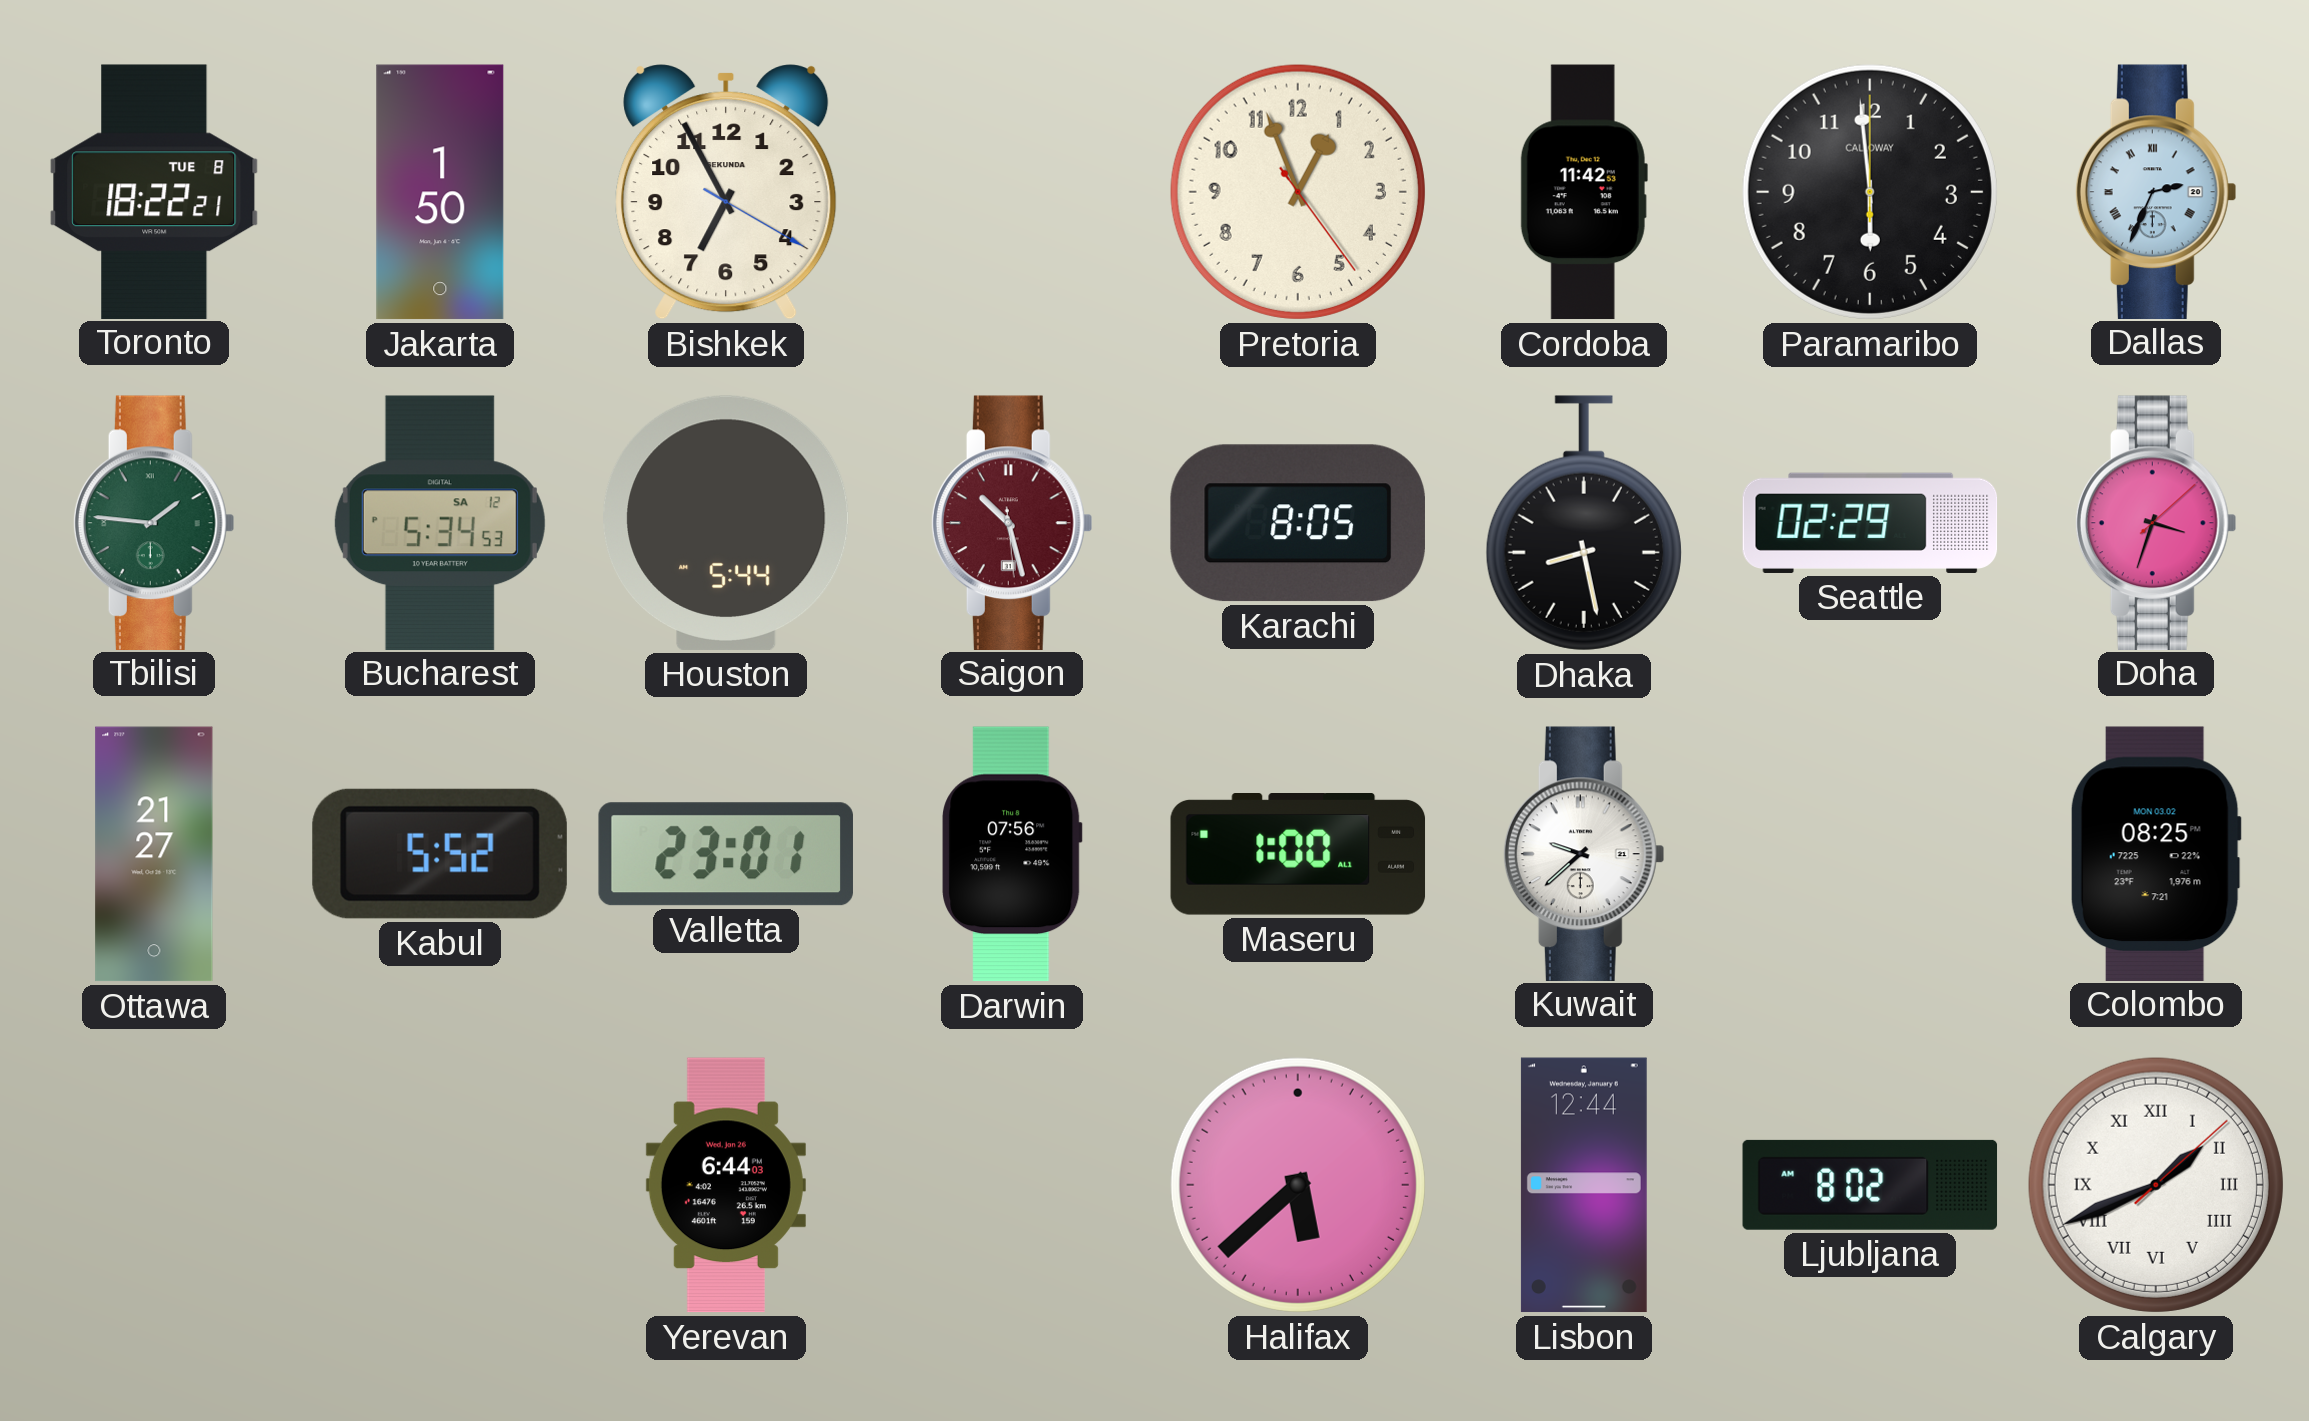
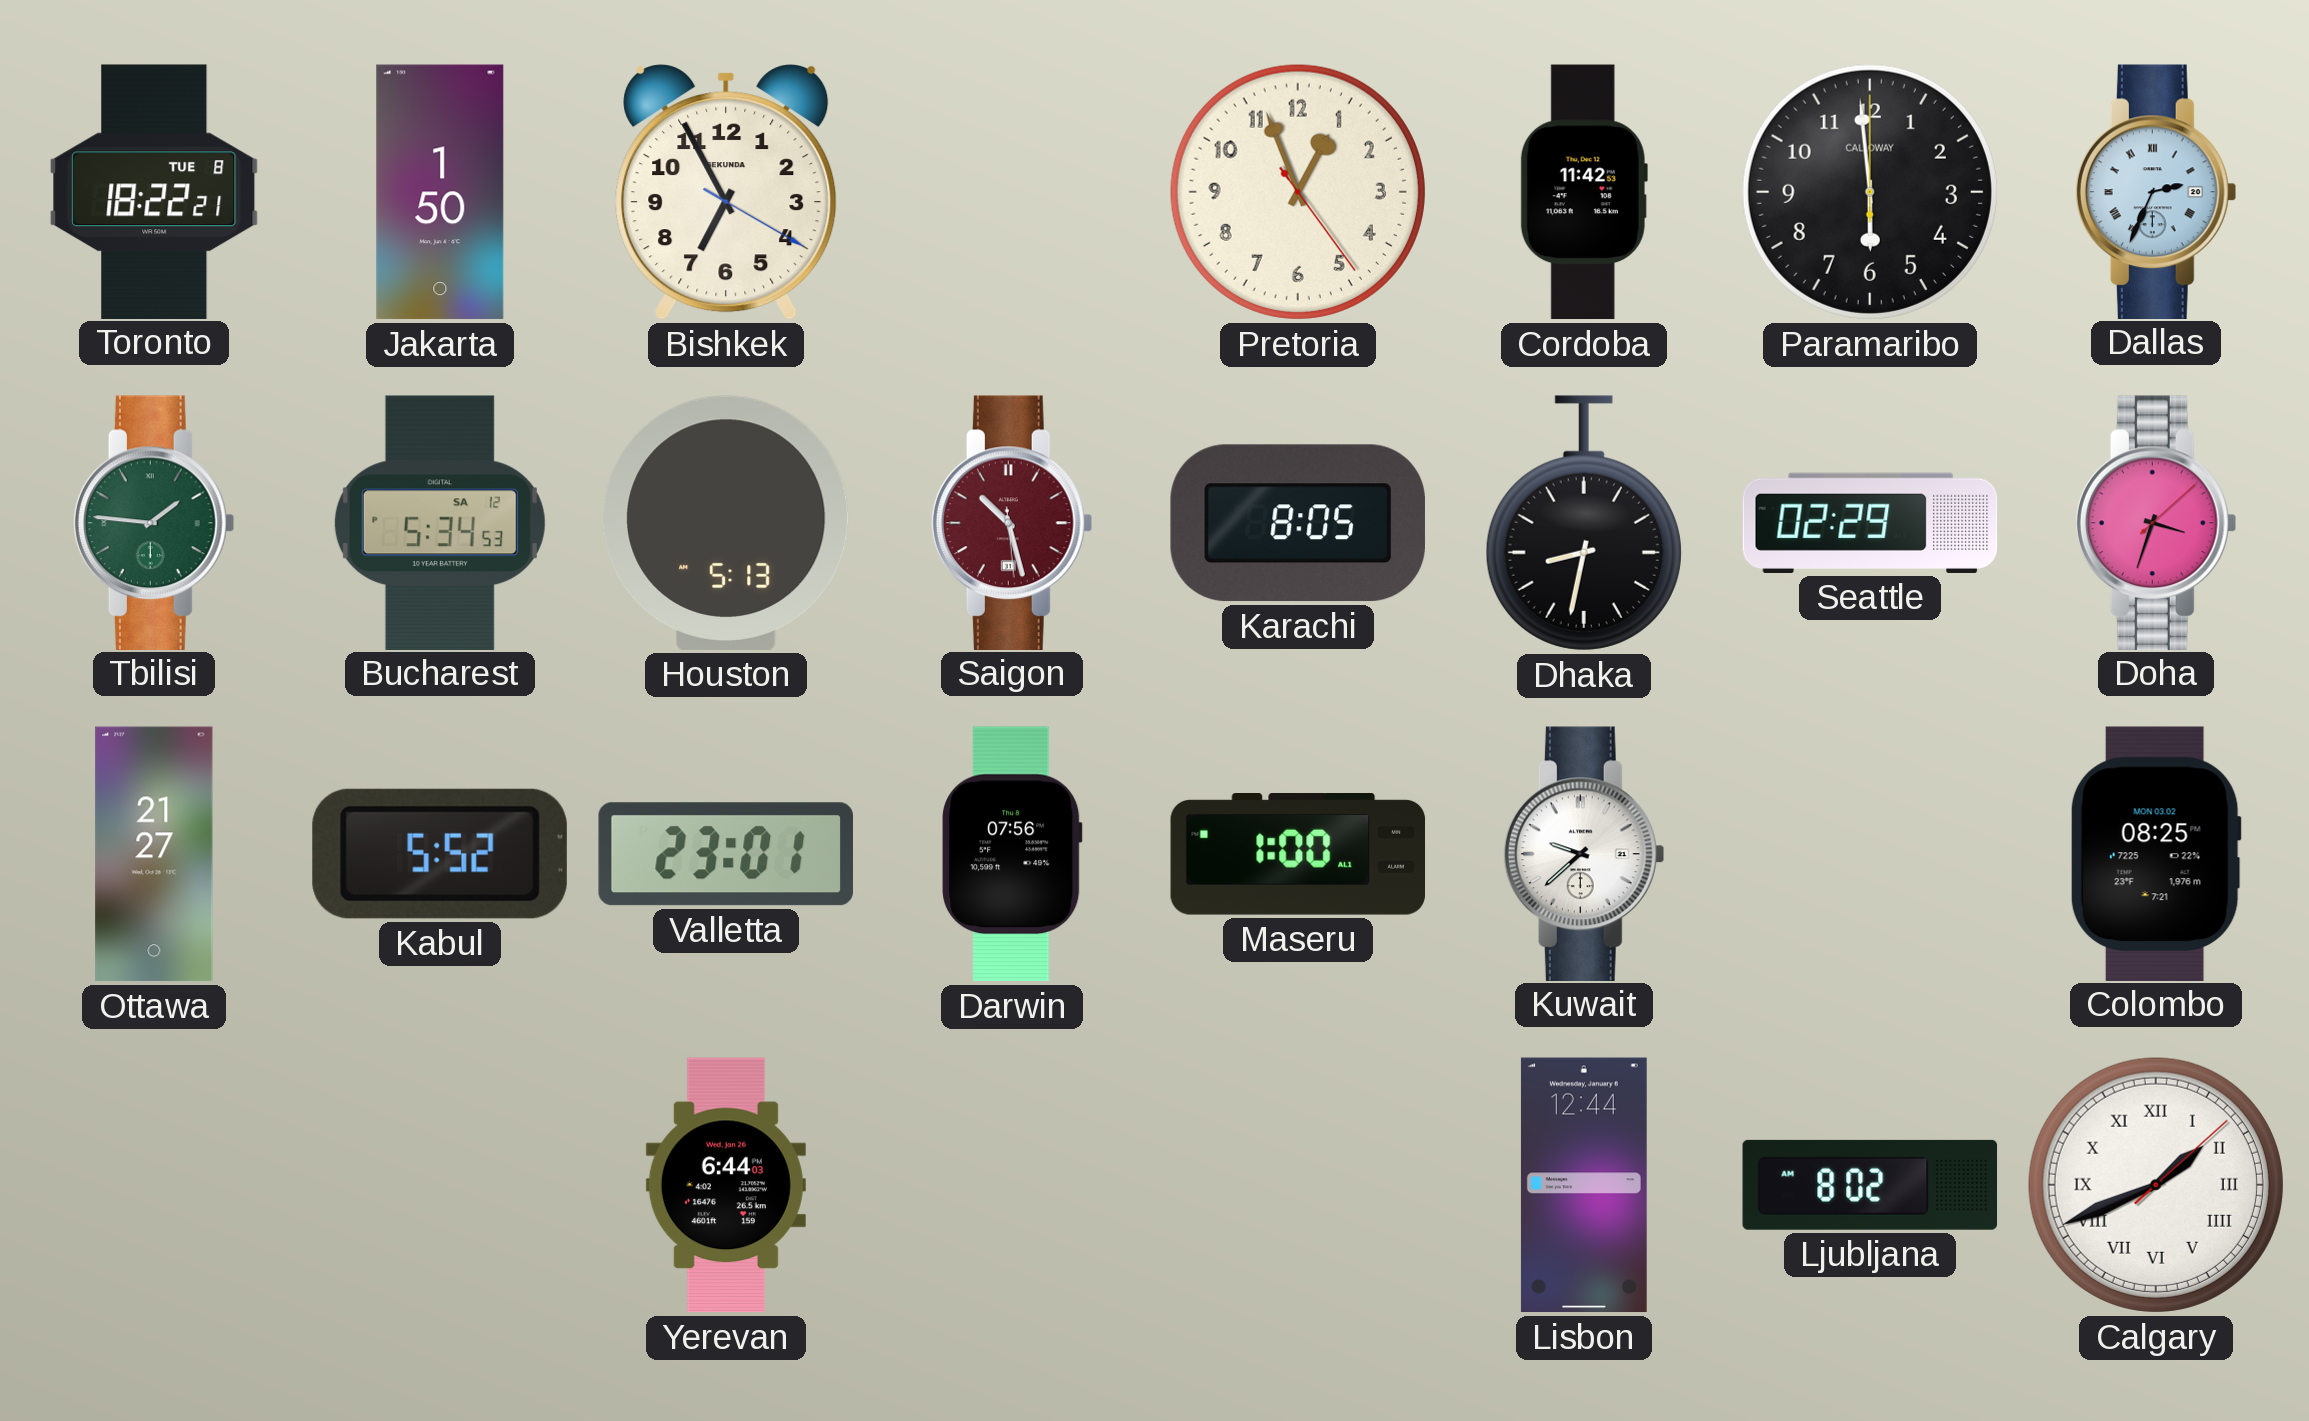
Houston: 5:44 -> 5:13 (727, 523)
Dhaka: 8:28 -> 8:32 (1584, 523)
Halifax: 5:38 -> none (1298, 1185)
